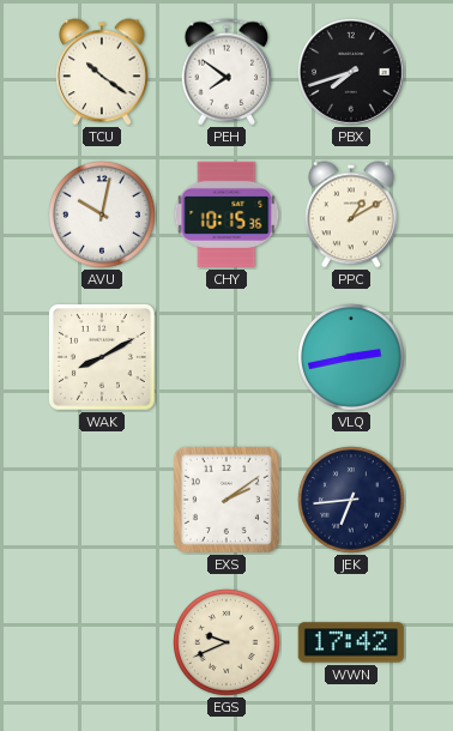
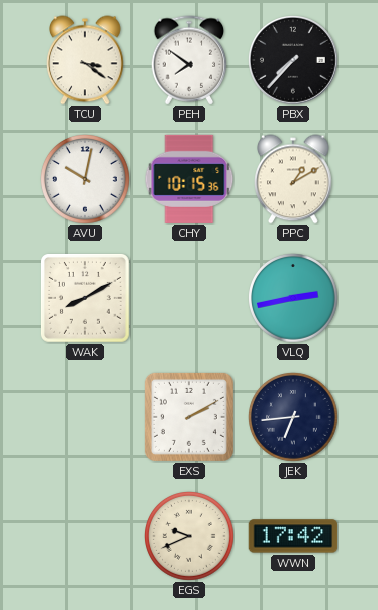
TCU: 10:21 -> 3:21 (86, 60)
PBX: 7:42 -> 7:37 (294, 61)
EXS: 2:09 -> 2:10 (189, 417)
